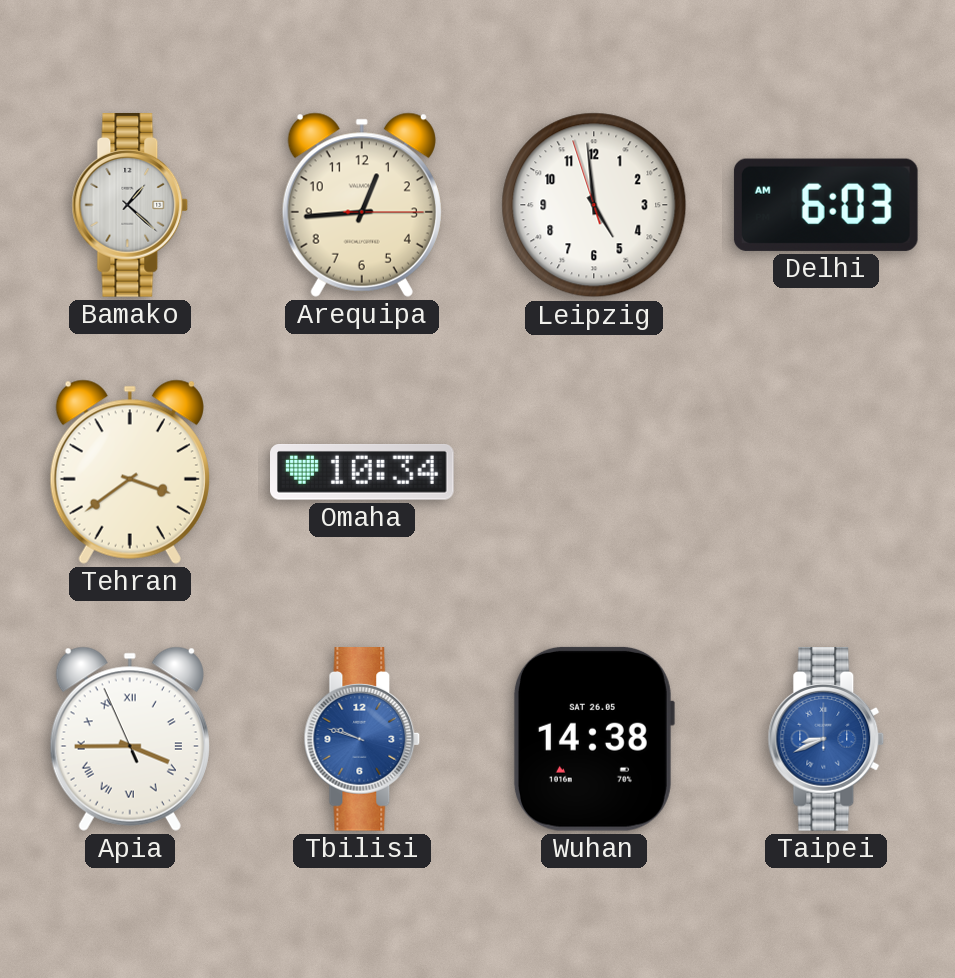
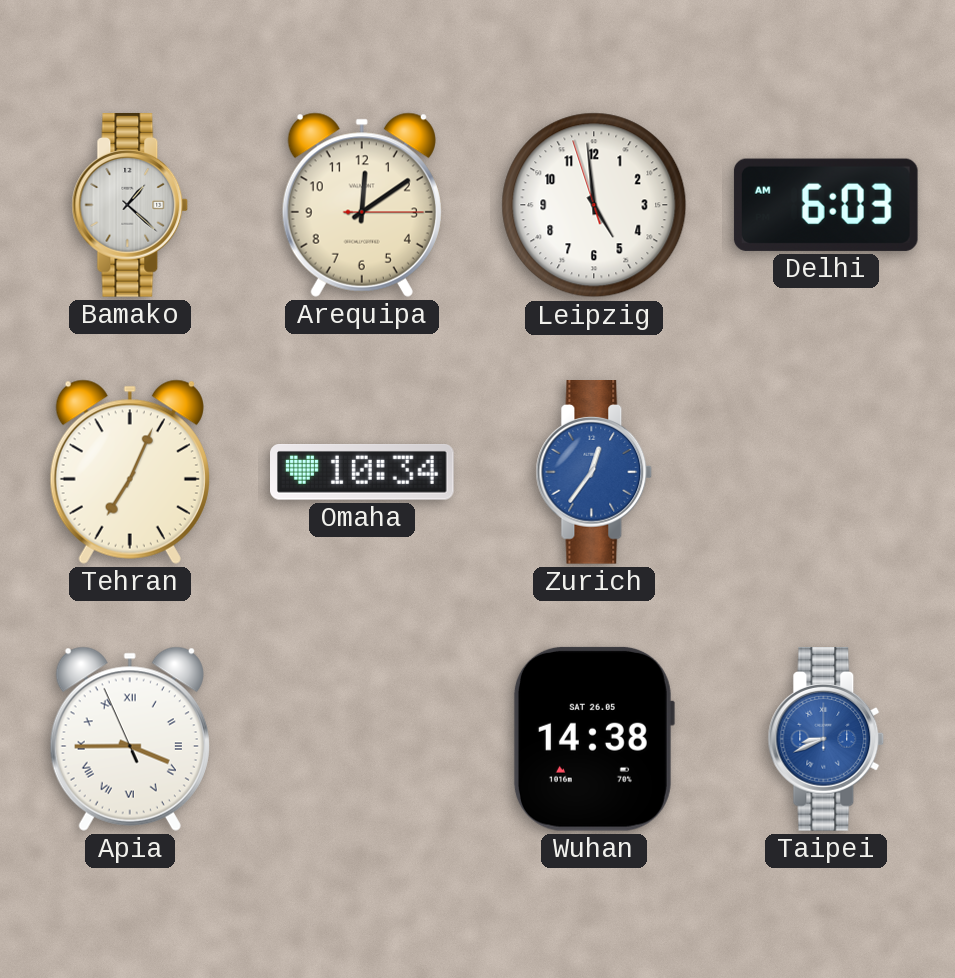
Arequipa: 12:44 -> 12:09 (362, 205)
Tehran: 3:39 -> 7:04 (130, 472)
Zurich: none -> 12:36 (594, 473)
Tbilisi: 9:48 -> none (362, 740)
